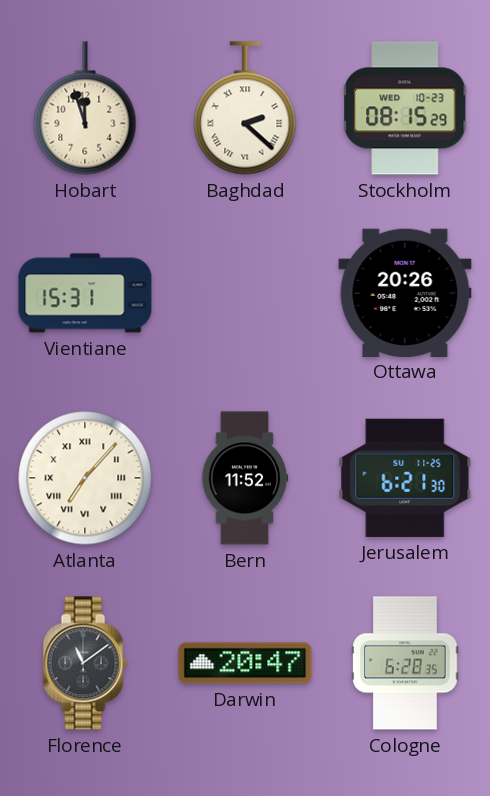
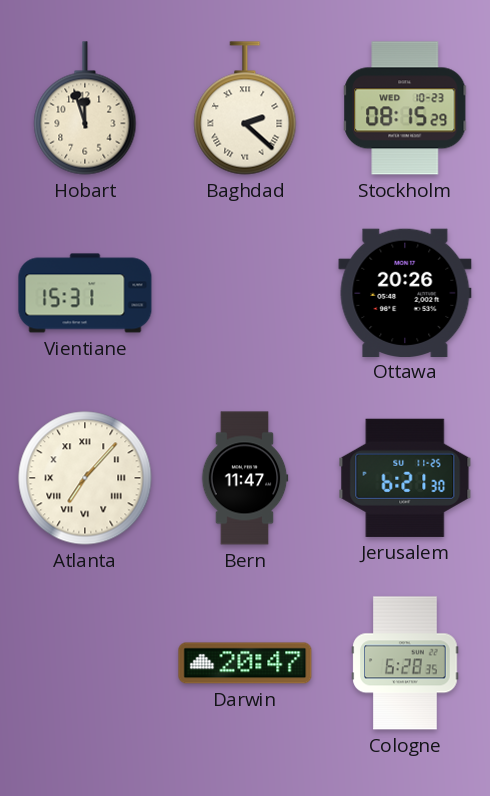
Bern: 11:52 -> 11:47 (245, 478)
Florence: 11:09 -> none (85, 663)
